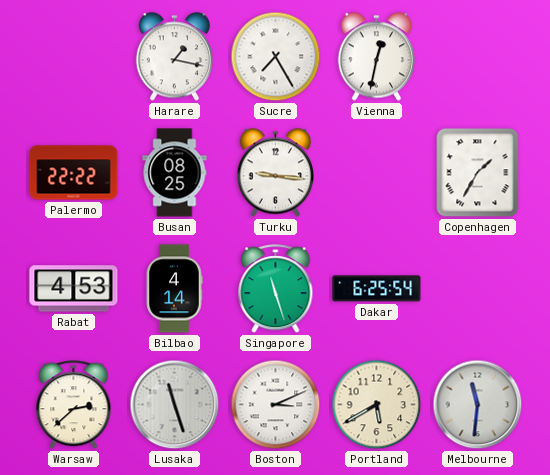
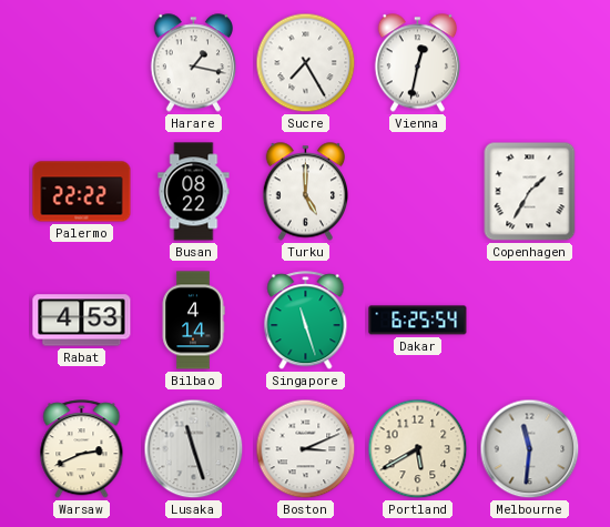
Busan: 08:25 -> 08:22 (194, 192)
Turku: 9:16 -> 5:00 (305, 192)
Warsaw: 2:38 -> 2:41 (82, 449)
